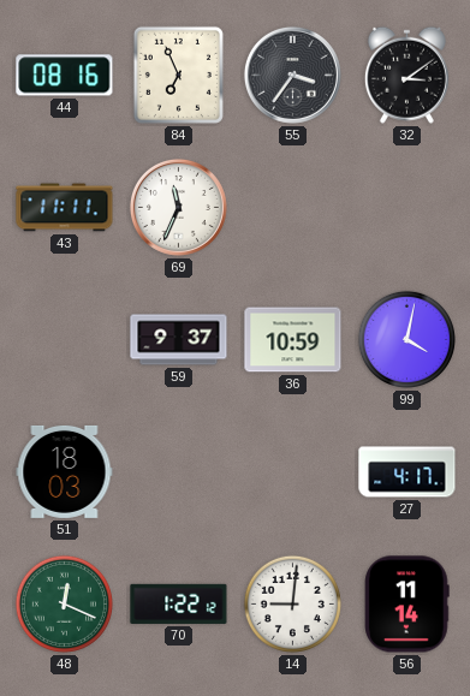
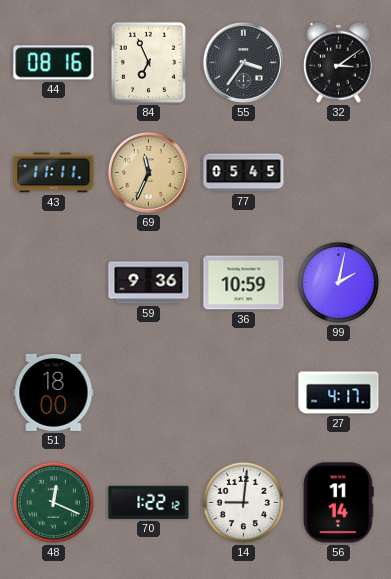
69 dial: white -> champagne (148, 172)
77: none -> 05:45 (244, 173)
59: 9:37 -> 9:36 (149, 283)
99: 4:02 -> 2:02 (338, 282)
51: 18:03 -> 18:00 (54, 392)
